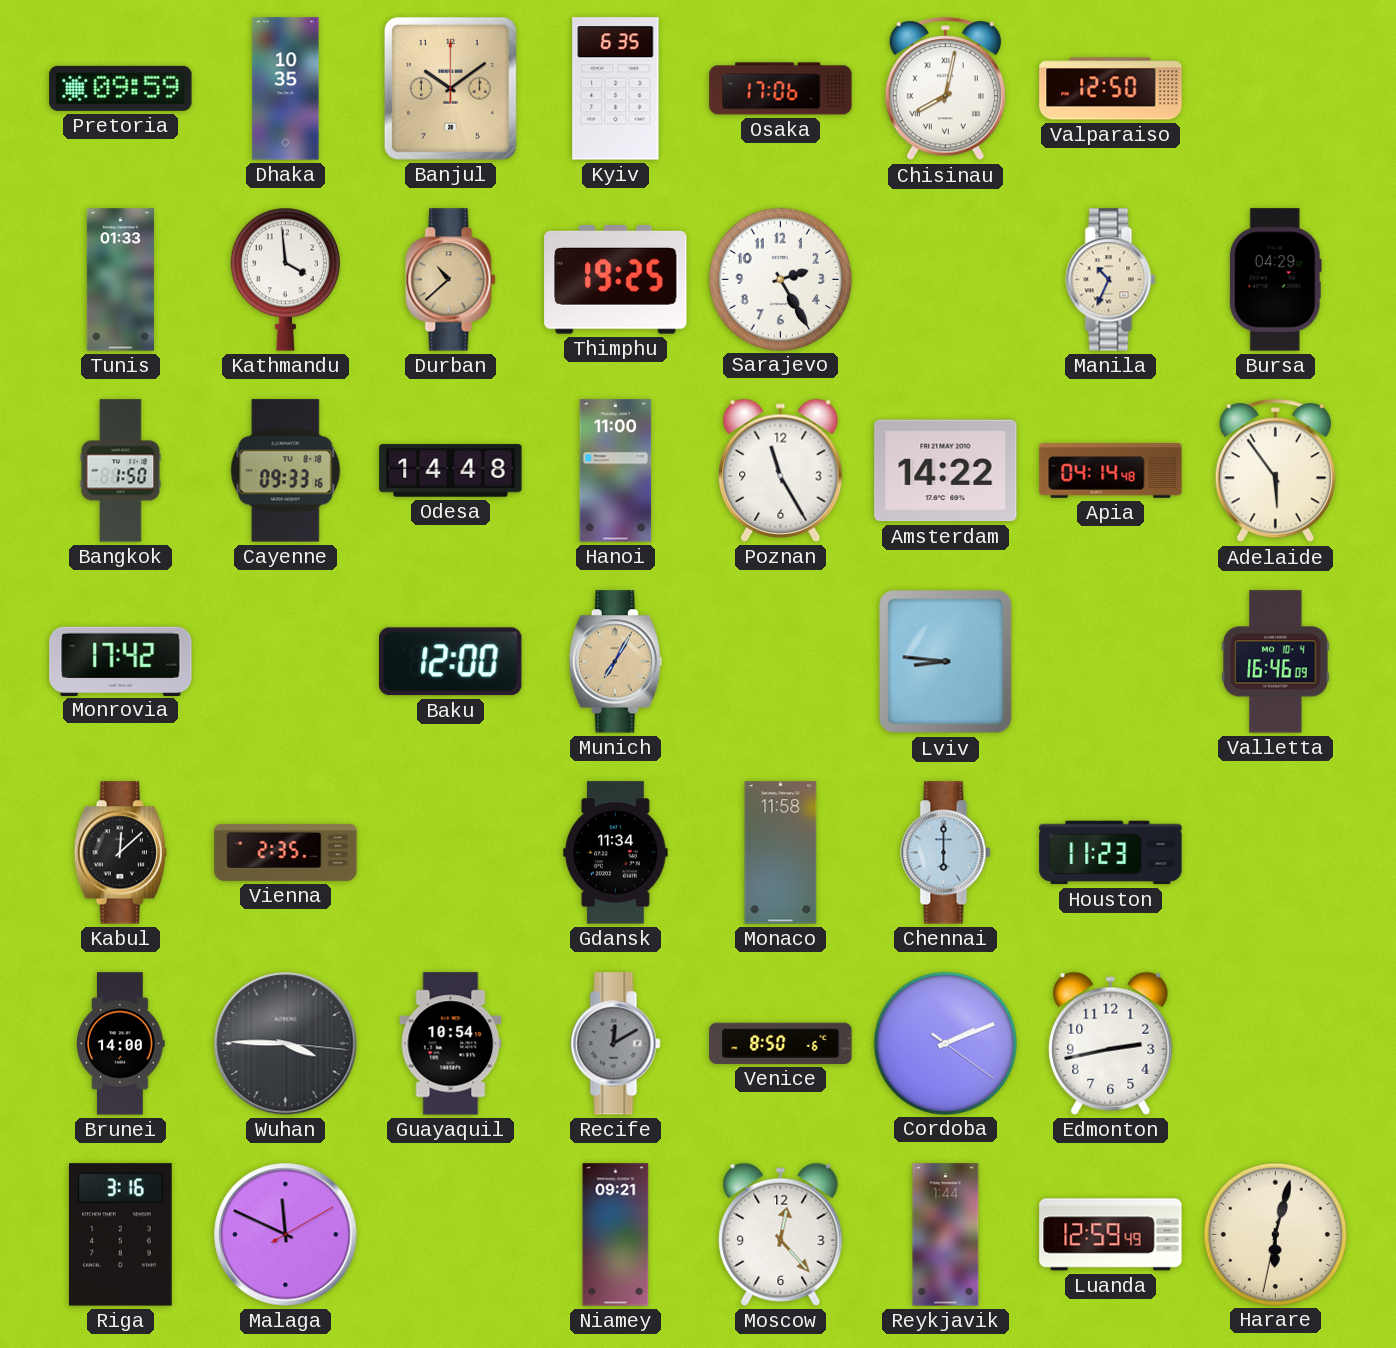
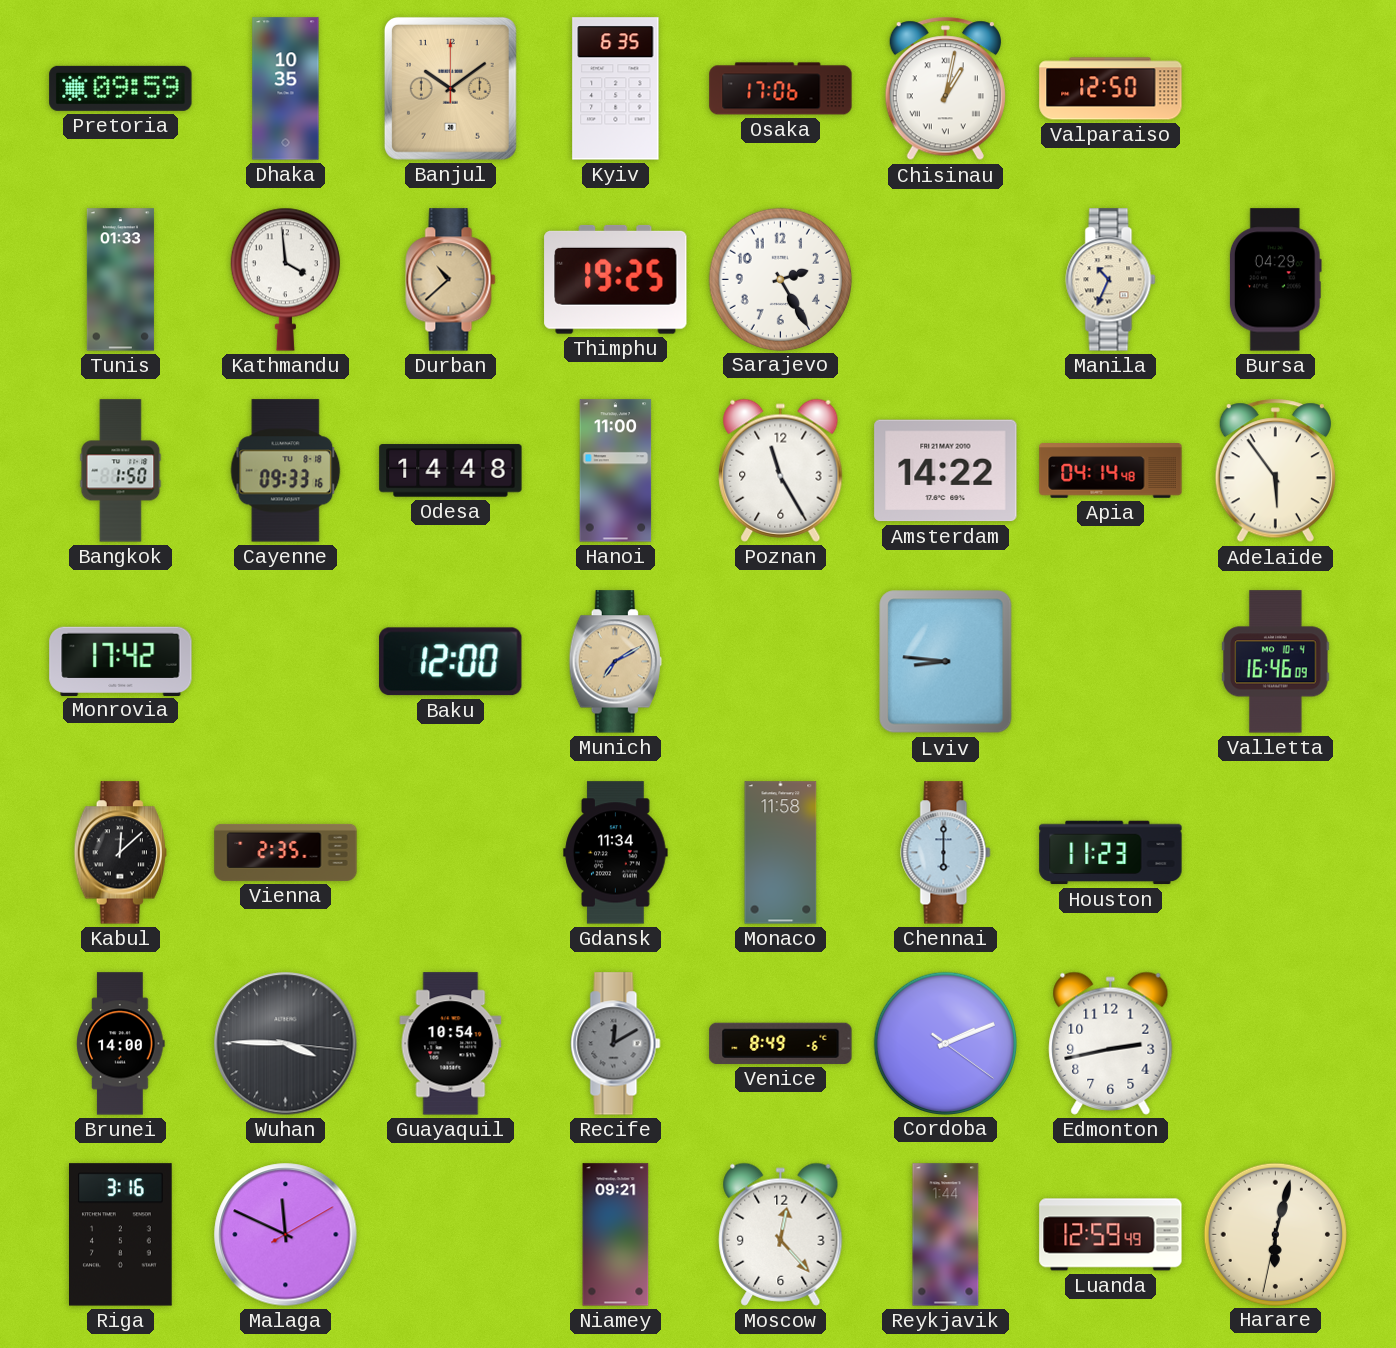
Chisinau: 8:02 -> 1:02 (945, 89)
Munich: 7:05 -> 7:10 (615, 662)
Venice: 8:50 -> 8:49 (781, 1043)
